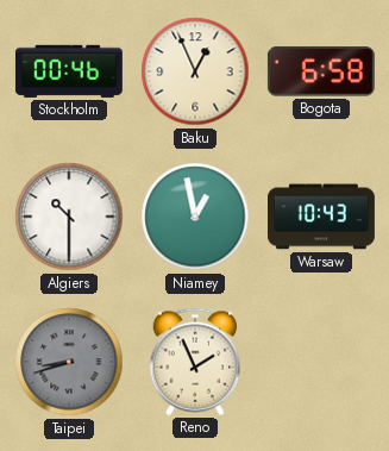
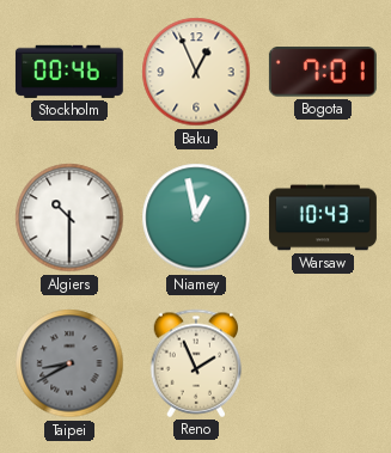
Bogota: 6:58 -> 7:01 (323, 72)
Taipei: 8:42 -> 8:40 (69, 363)
